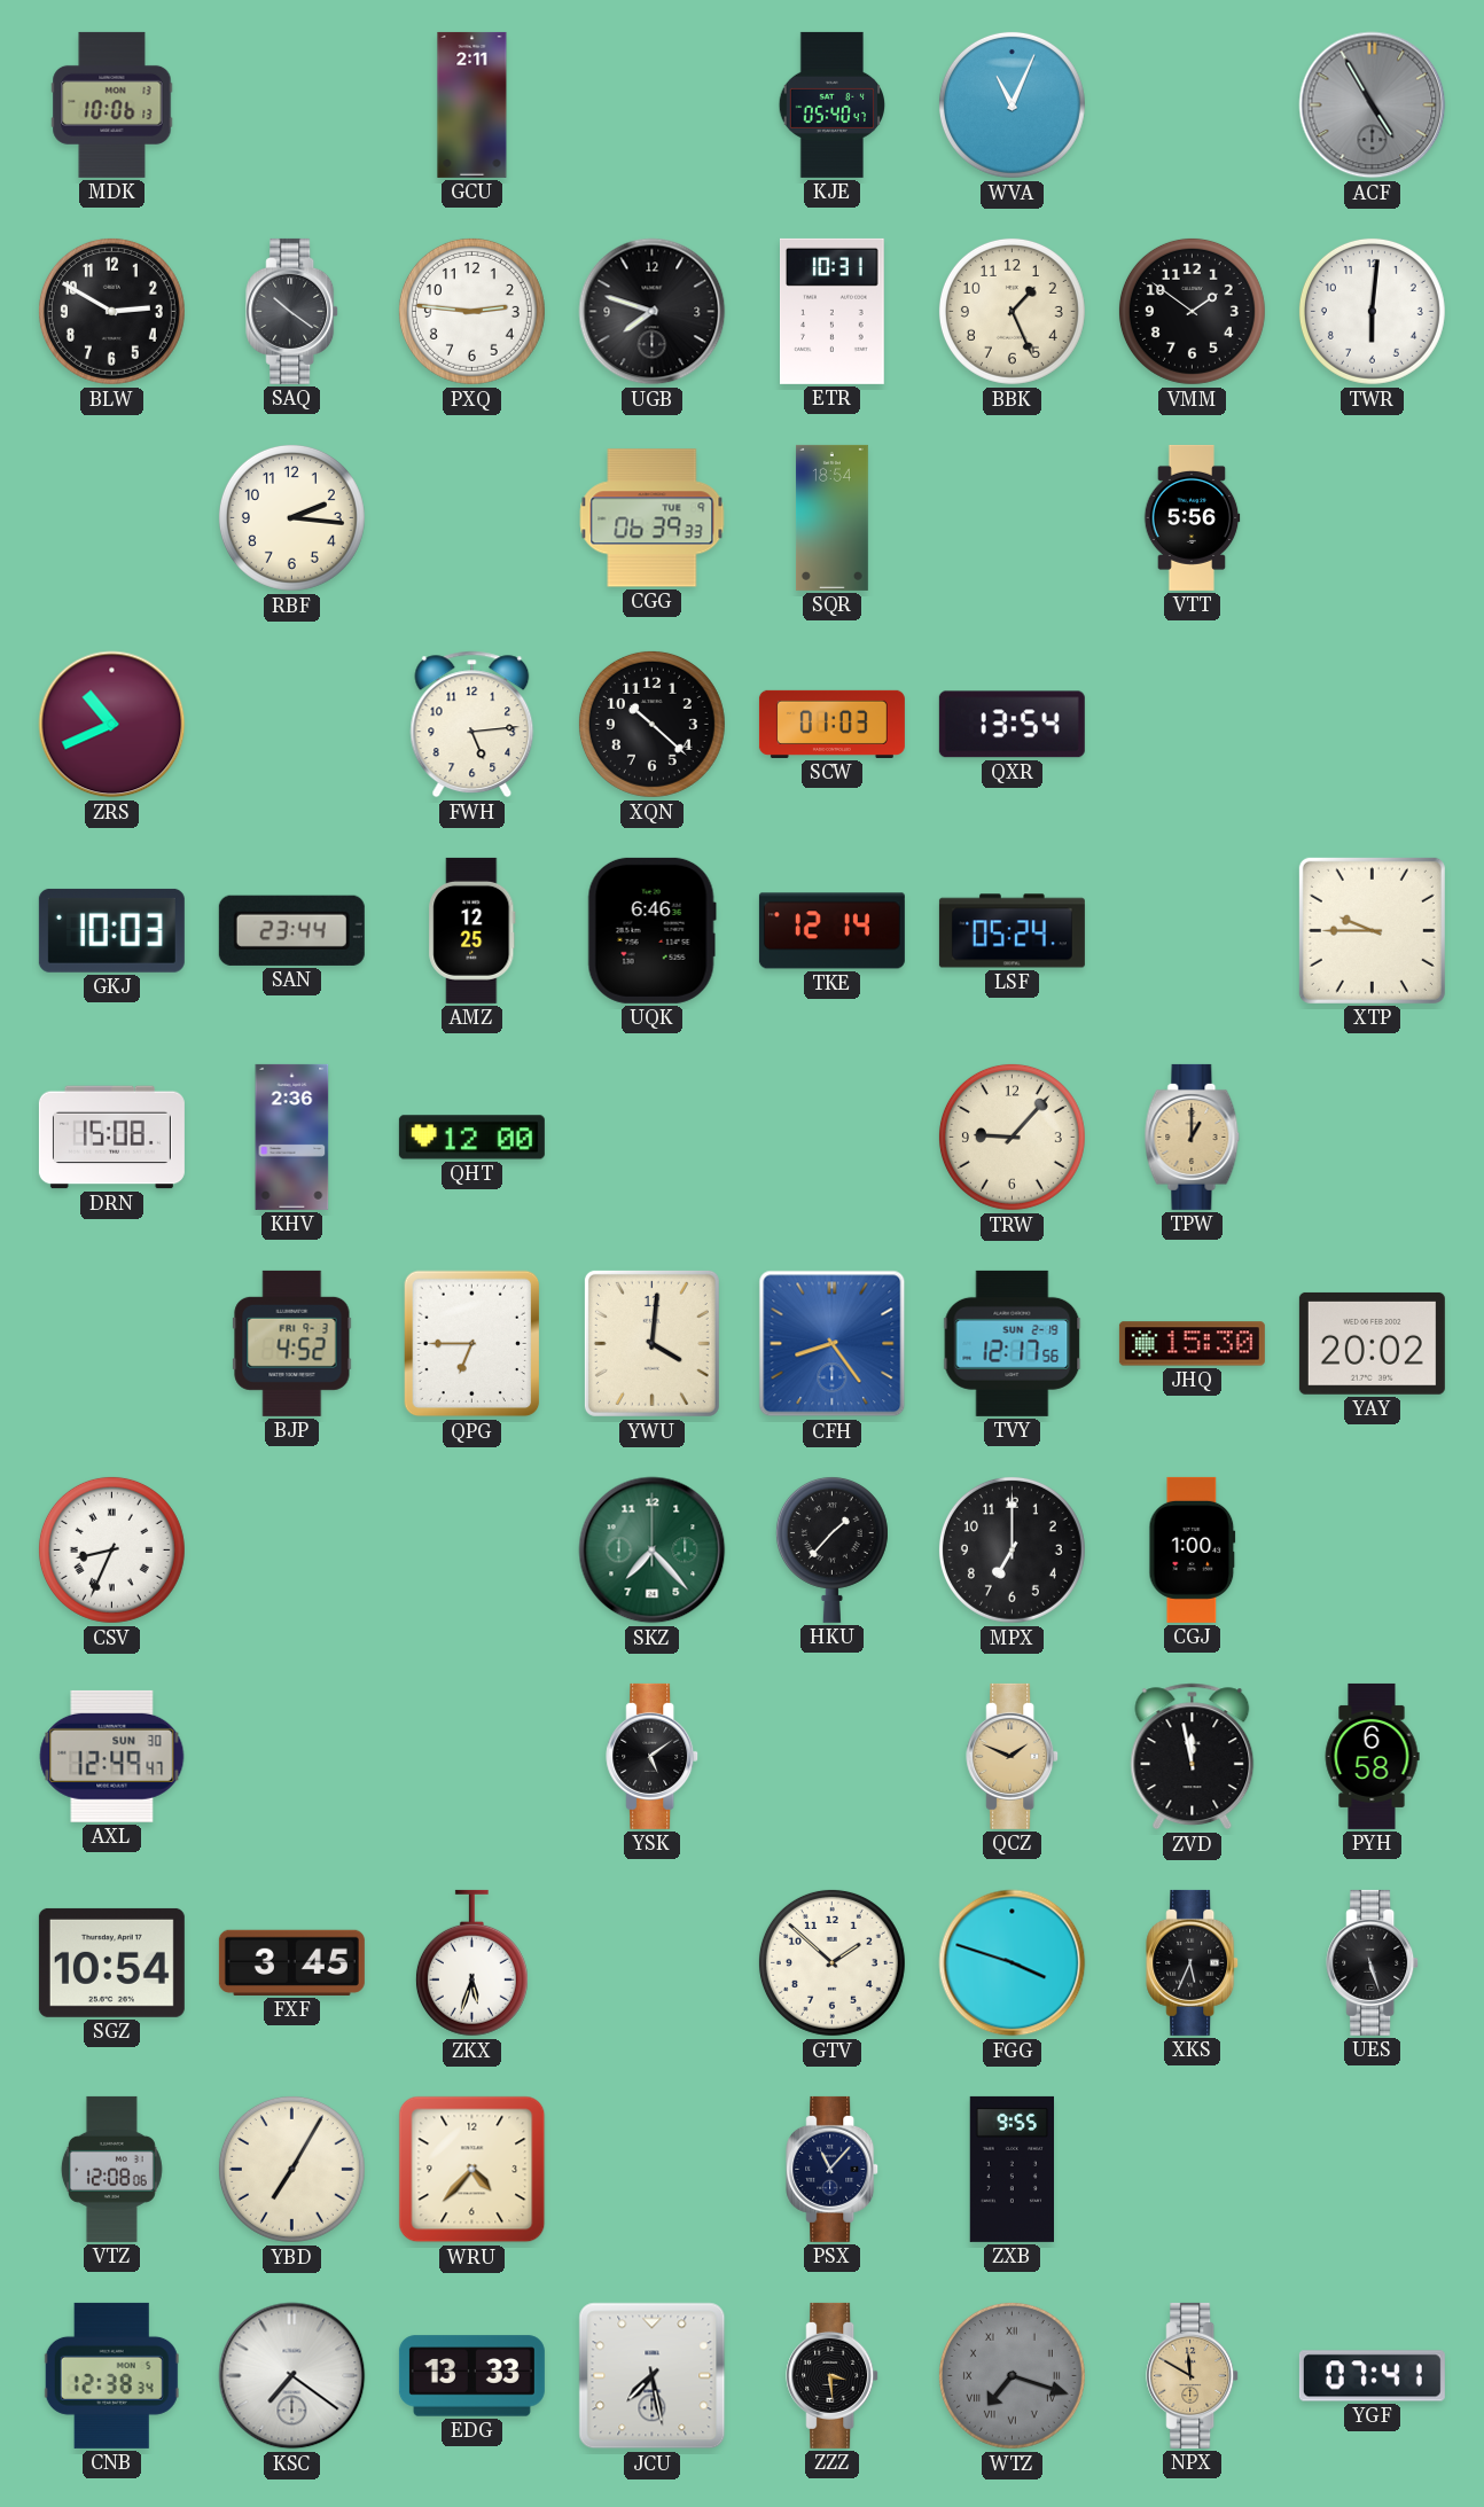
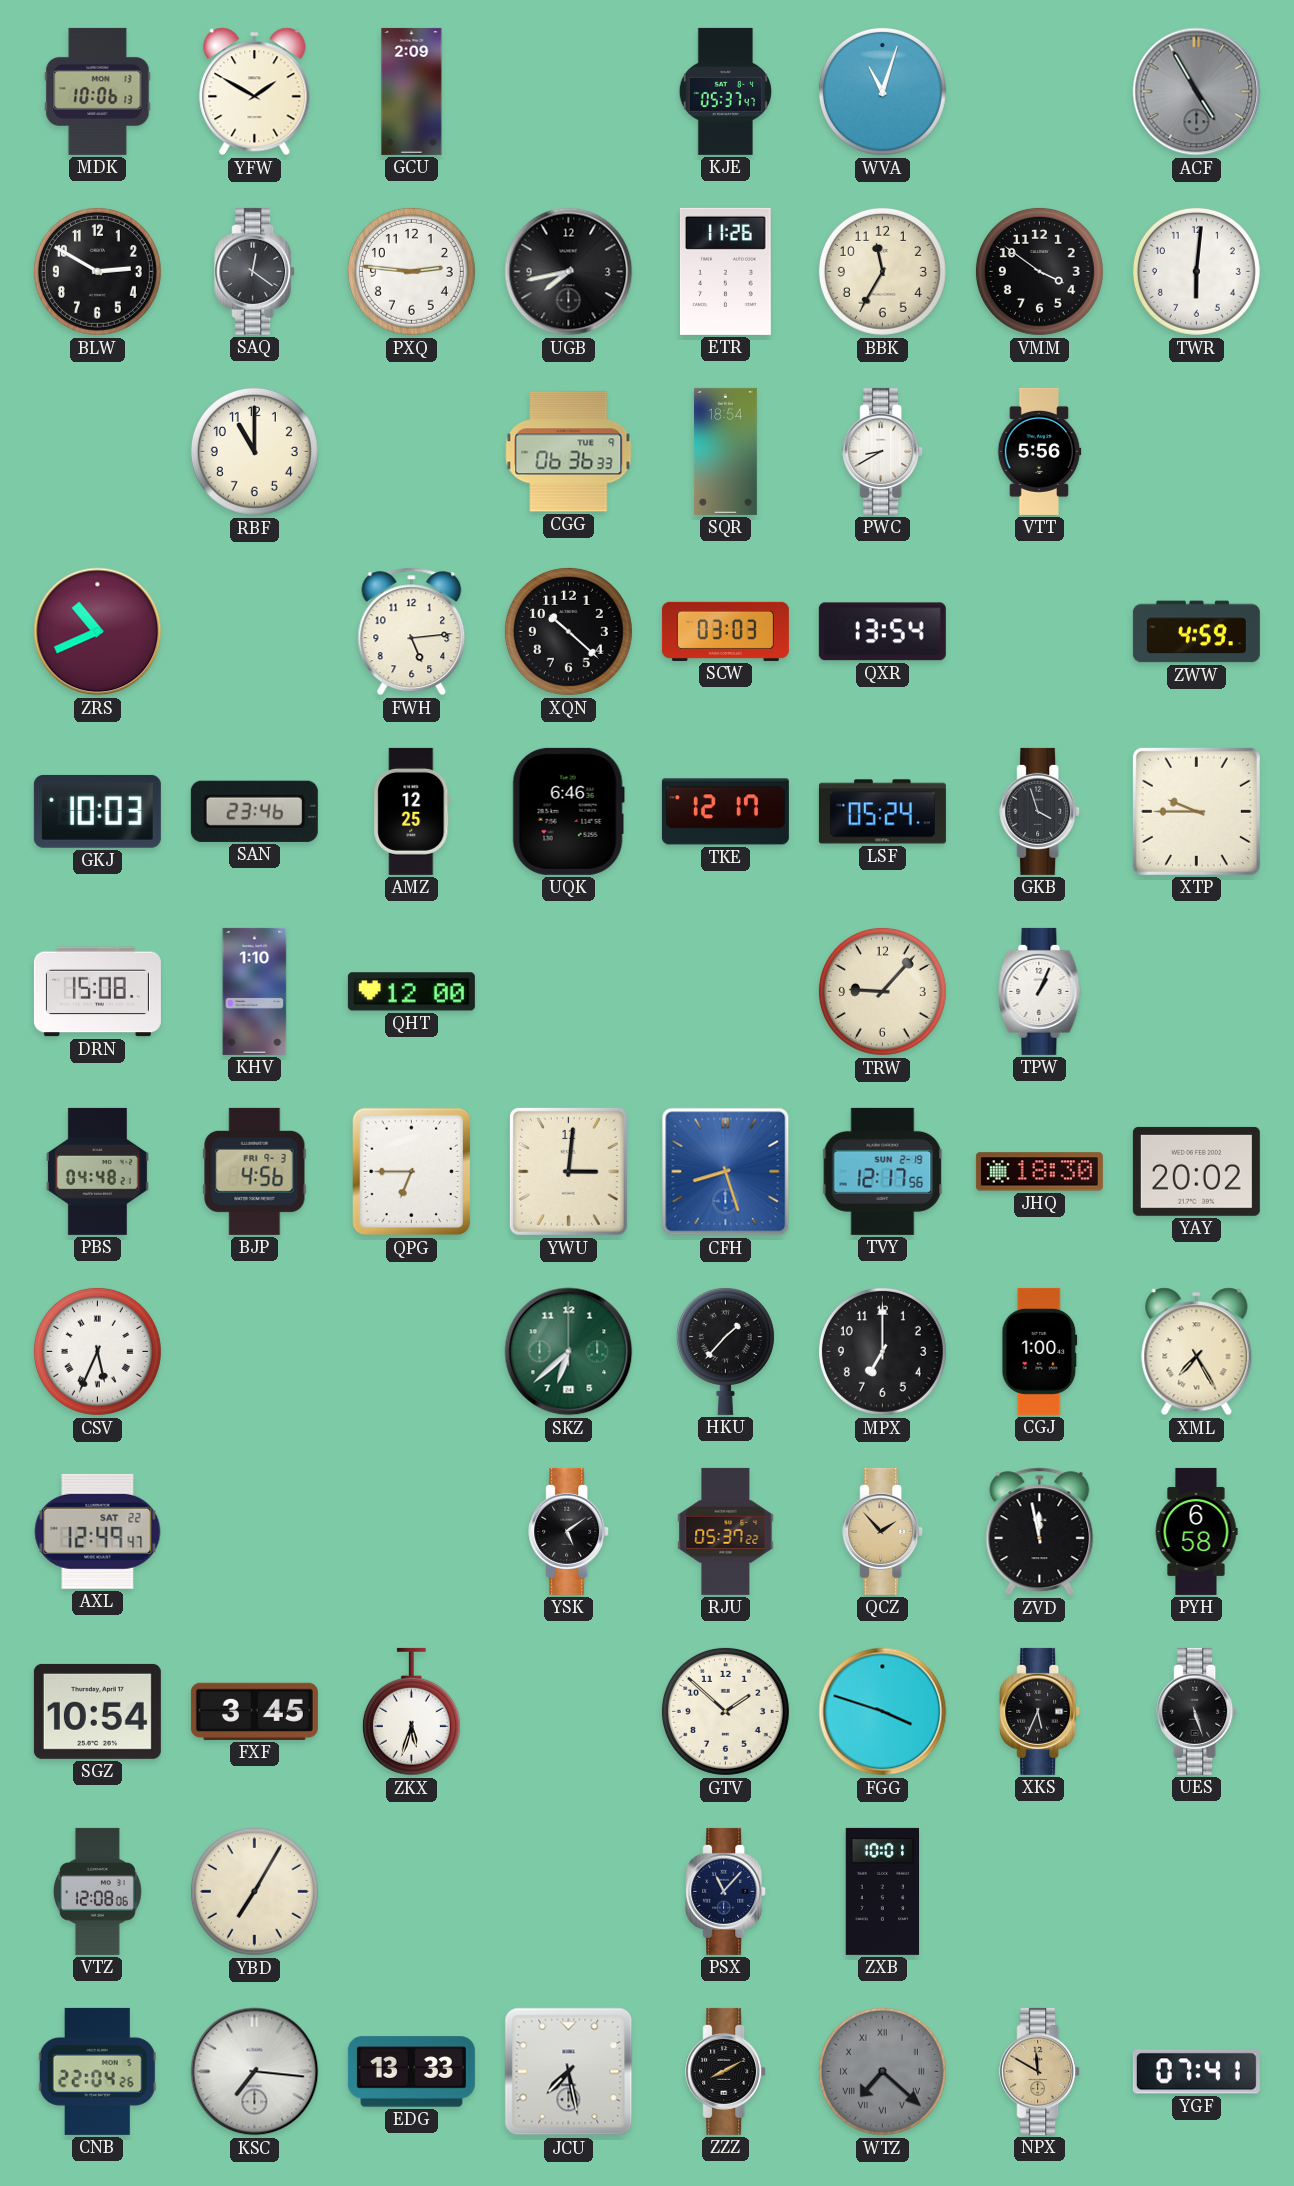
YFW: none -> 1:50 (255, 92)
GCU: 2:11 -> 2:09 (412, 91)
KJE: 05:40 -> 05:37 (726, 91)
WVA: 11:04 -> 11:03 (882, 91)
SAQ: 10:21 -> 12:21 (255, 271)
UGB: 7:48 -> 7:43 (569, 272)
ETR: 10:31 -> 11:26 (726, 271)
BBK: 1:26 -> 11:35 (882, 271)
VMM: 1:51 -> 3:51 (1039, 271)
RBF: 2:16 -> 11:00 (254, 451)
CGG: 06:39 -> 06:36 (569, 452)
PWC: none -> 8:40 (883, 451)
SCW: 01:03 -> 03:03 (725, 631)
ZWW: none -> 4:59 (1196, 632)
SAN: 23:44 -> 23:46 (254, 811)
TKE: 12:14 -> 12:17 (725, 812)
GKB: none -> 3:57 (1040, 811)
KHV: 2:36 -> 1:10 (255, 991)
TPW: 1:00 -> 1:04 (1040, 991)
TPW dial: champagne -> white (1040, 991)
PBS: none -> 04:48 (97, 1171)
BJP: 4:52 -> 4:56 (255, 1171)
YWU: 4:01 -> 3:01 (568, 1171)
CFH: 8:24 -> 8:27 (726, 1172)
JHQ: 15:30 -> 18:30 (1039, 1172)
CSV: 8:34 -> 5:34 (97, 1351)
SKZ: 7:23 -> 6:38 (569, 1352)
XML: none -> 7:25 (1197, 1352)
AXL date: SUN 30 -> SAT 22 (98, 1531)
RJU: none -> 05:37 (726, 1531)
QCZ: 1:49 -> 1:53 (883, 1531)
WRU: 4:37 -> none (472, 2170)
ZXB: 9:55 -> 10:01 (882, 1891)
CNB: 12:38 -> 22:04 (97, 2071)
KSC: 7:21 -> 7:16 (255, 2072)
ZZZ: 3:29 -> 8:10 (726, 2071)
WTZ: 7:18 -> 7:22 (882, 2071)
